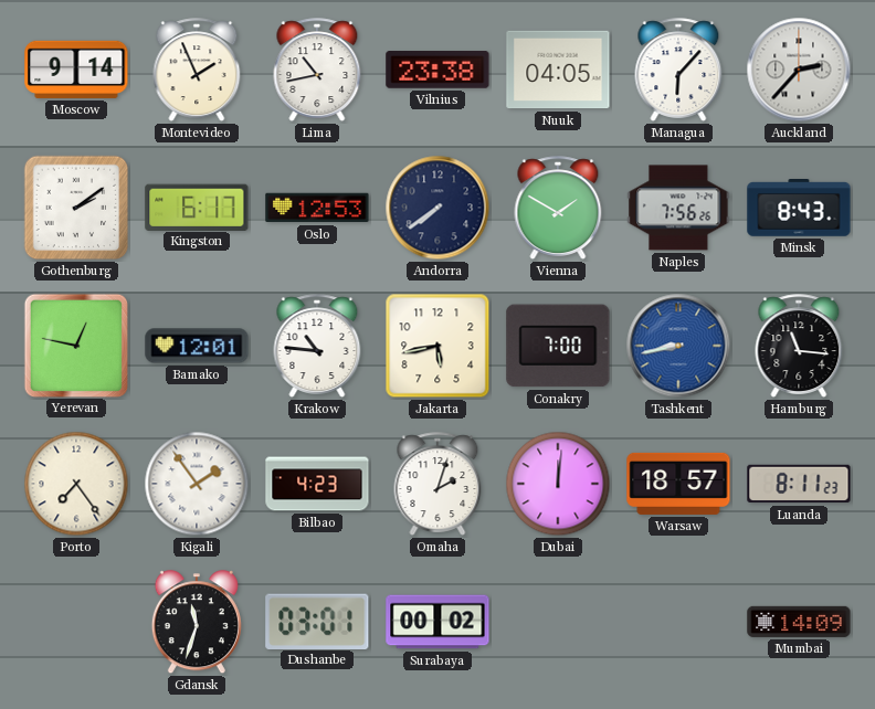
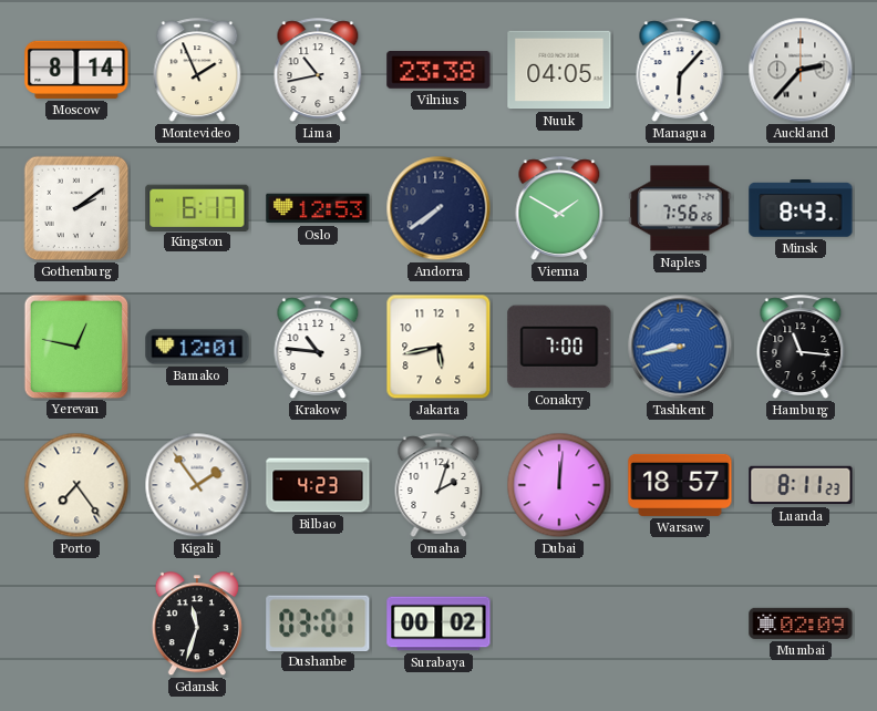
Moscow: 9:14 -> 8:14 (76, 70)
Mumbai: 14:09 -> 02:09 (801, 624)
